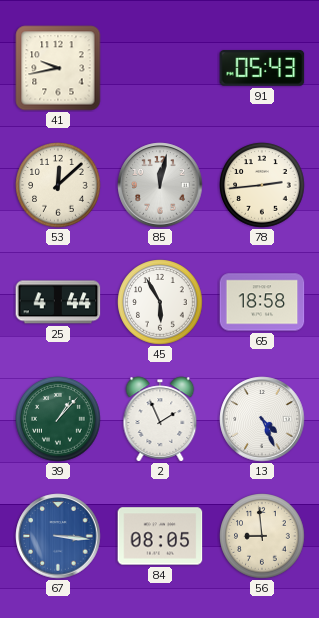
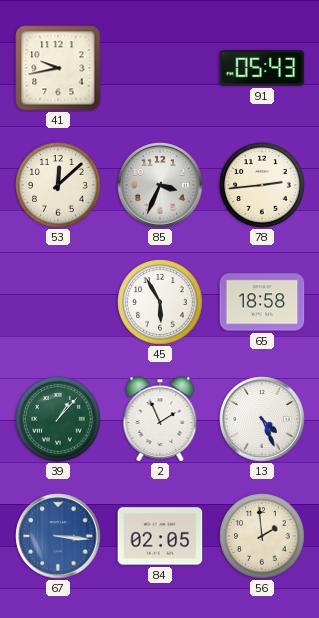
85: 12:02 -> 3:34 (160, 185)
25: 4:44 -> none (58, 302)
84: 08:05 -> 02:05 (160, 536)
56: 8:59 -> 1:59 (262, 536)
